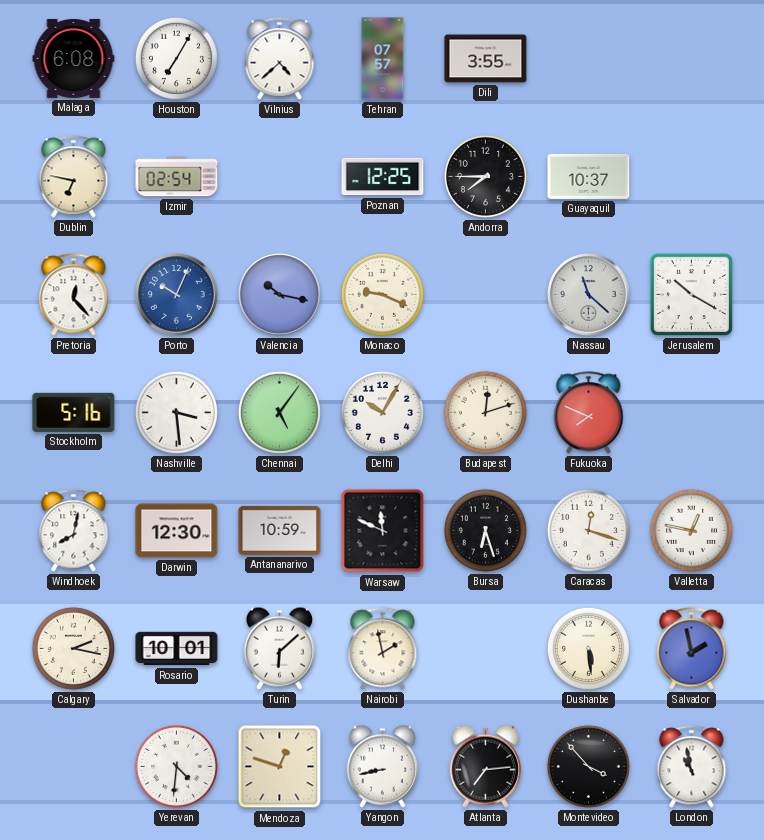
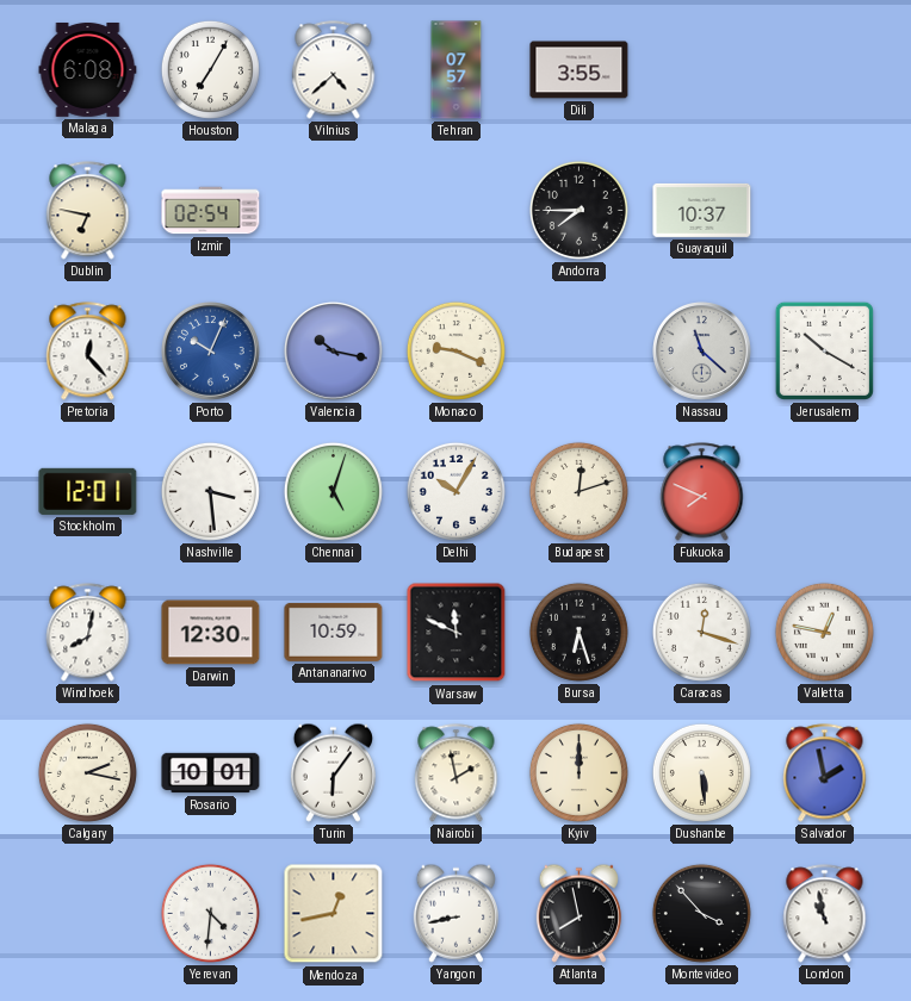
Poznan: 12:25 -> none (383, 177)
Stockholm: 5:16 -> 12:01 (88, 491)
Chennai: 5:06 -> 5:03 (333, 491)
Turin: 6:08 -> 6:06 (333, 772)
Kyiv: none -> 12:00 (578, 772)
Mendoza: 12:48 -> 12:43 (334, 914)
Atlanta: 7:14 -> 7:58 (578, 913)
